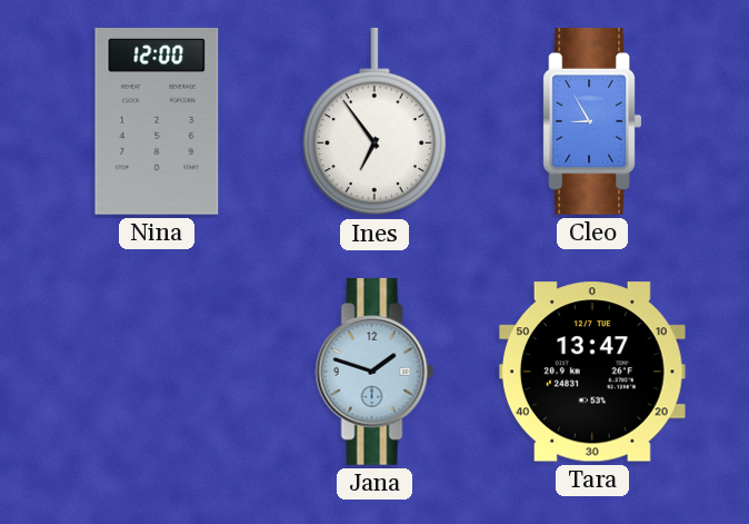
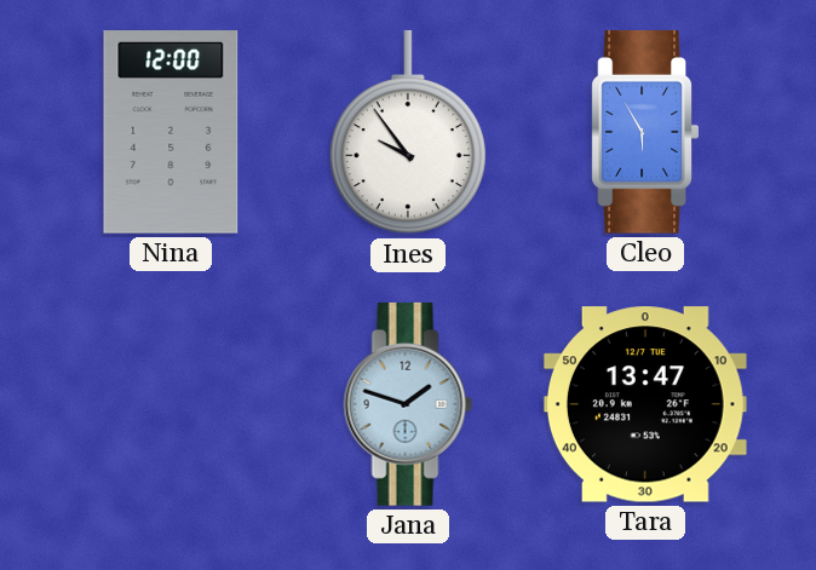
Ines: 6:54 -> 9:54 (408, 132)
Cleo: 8:55 -> 5:55 (645, 132)
